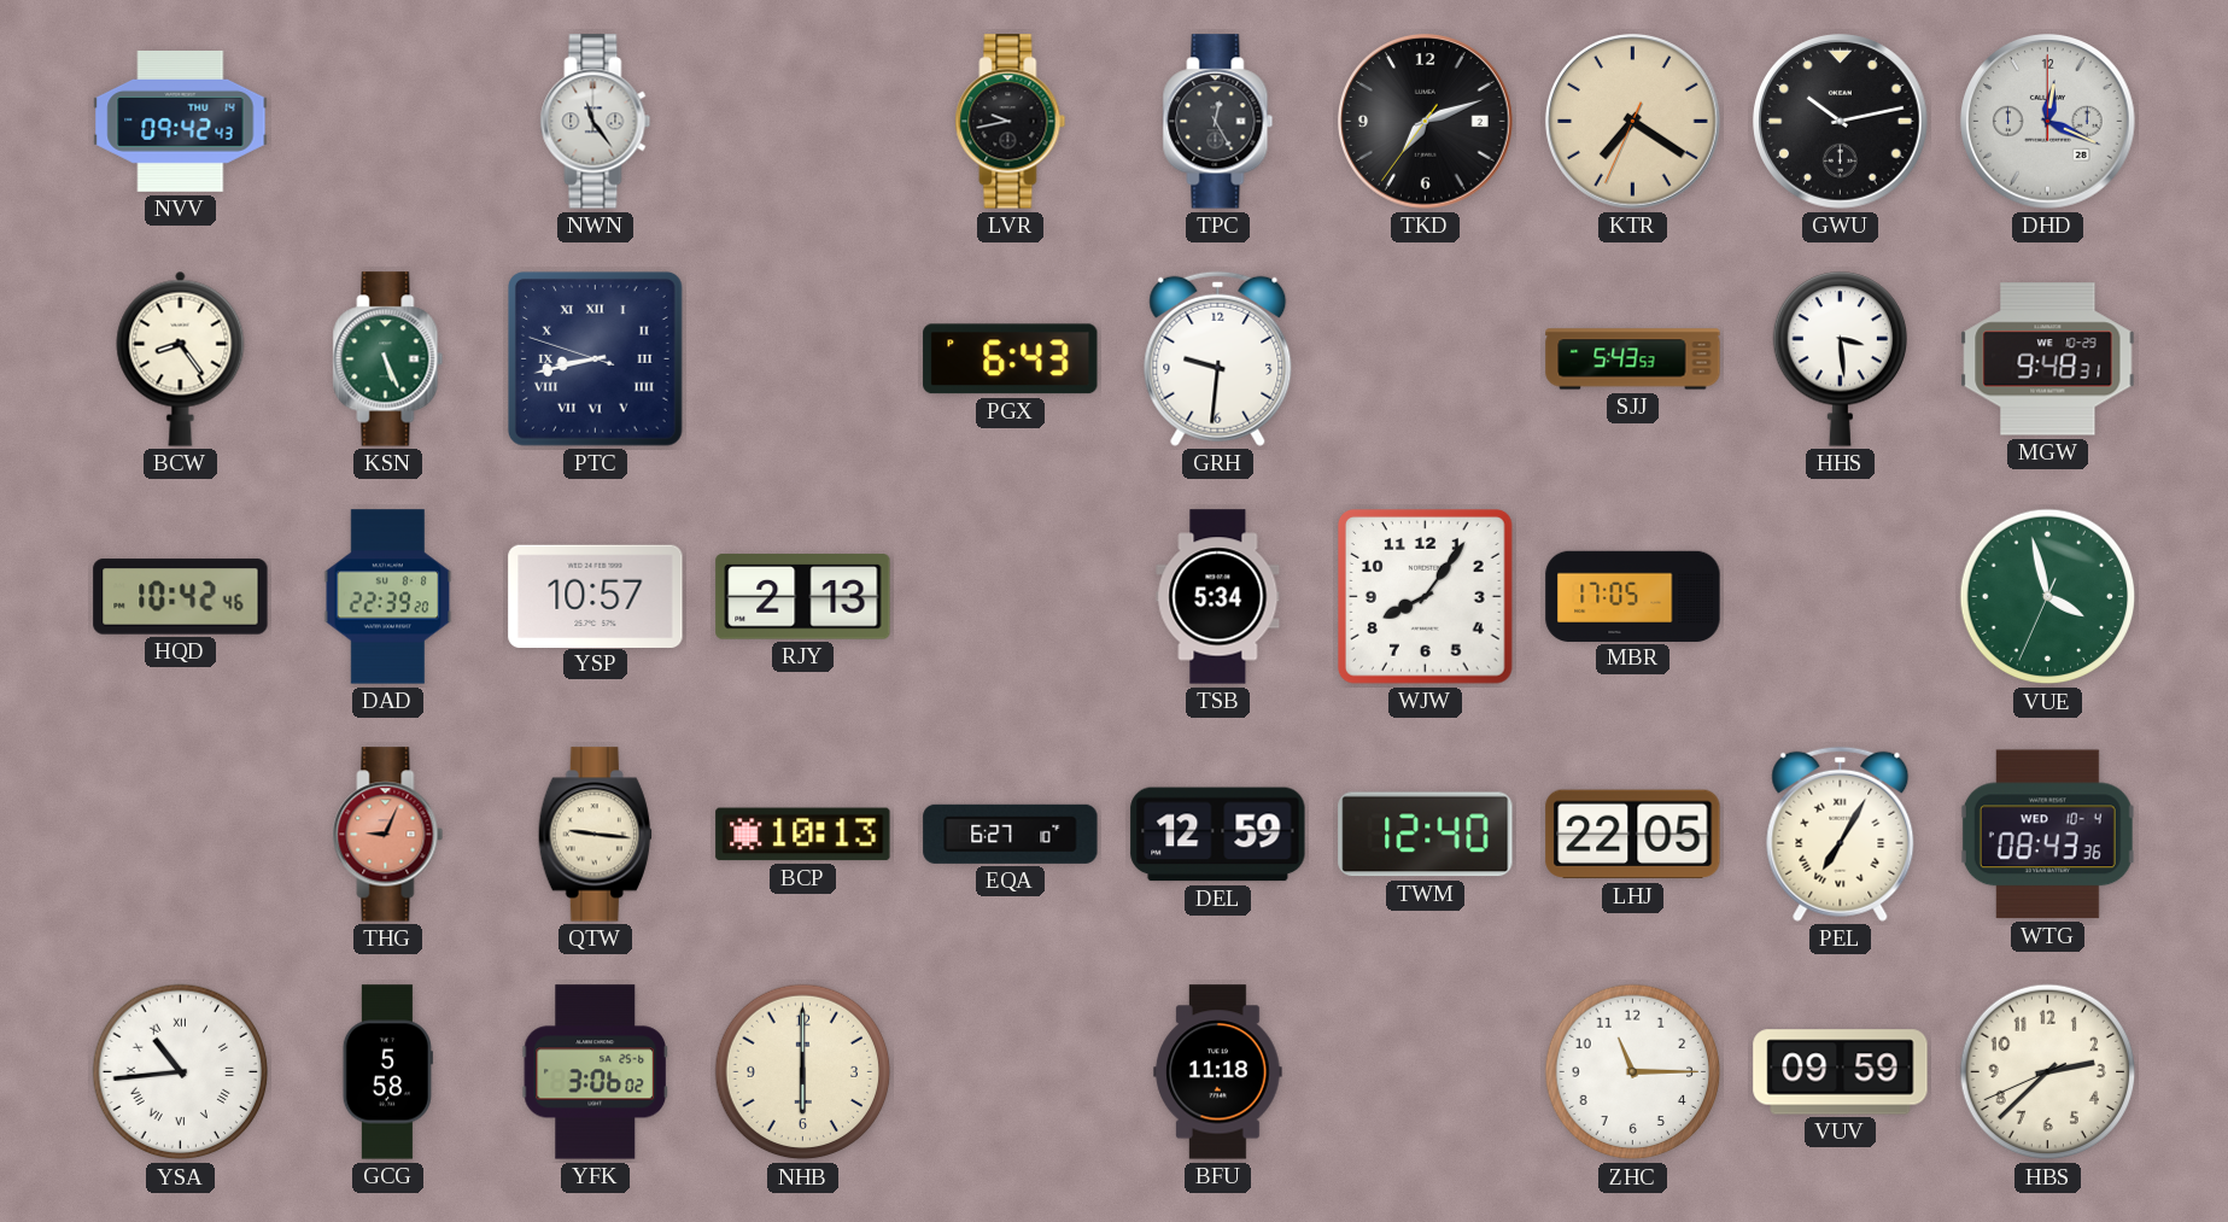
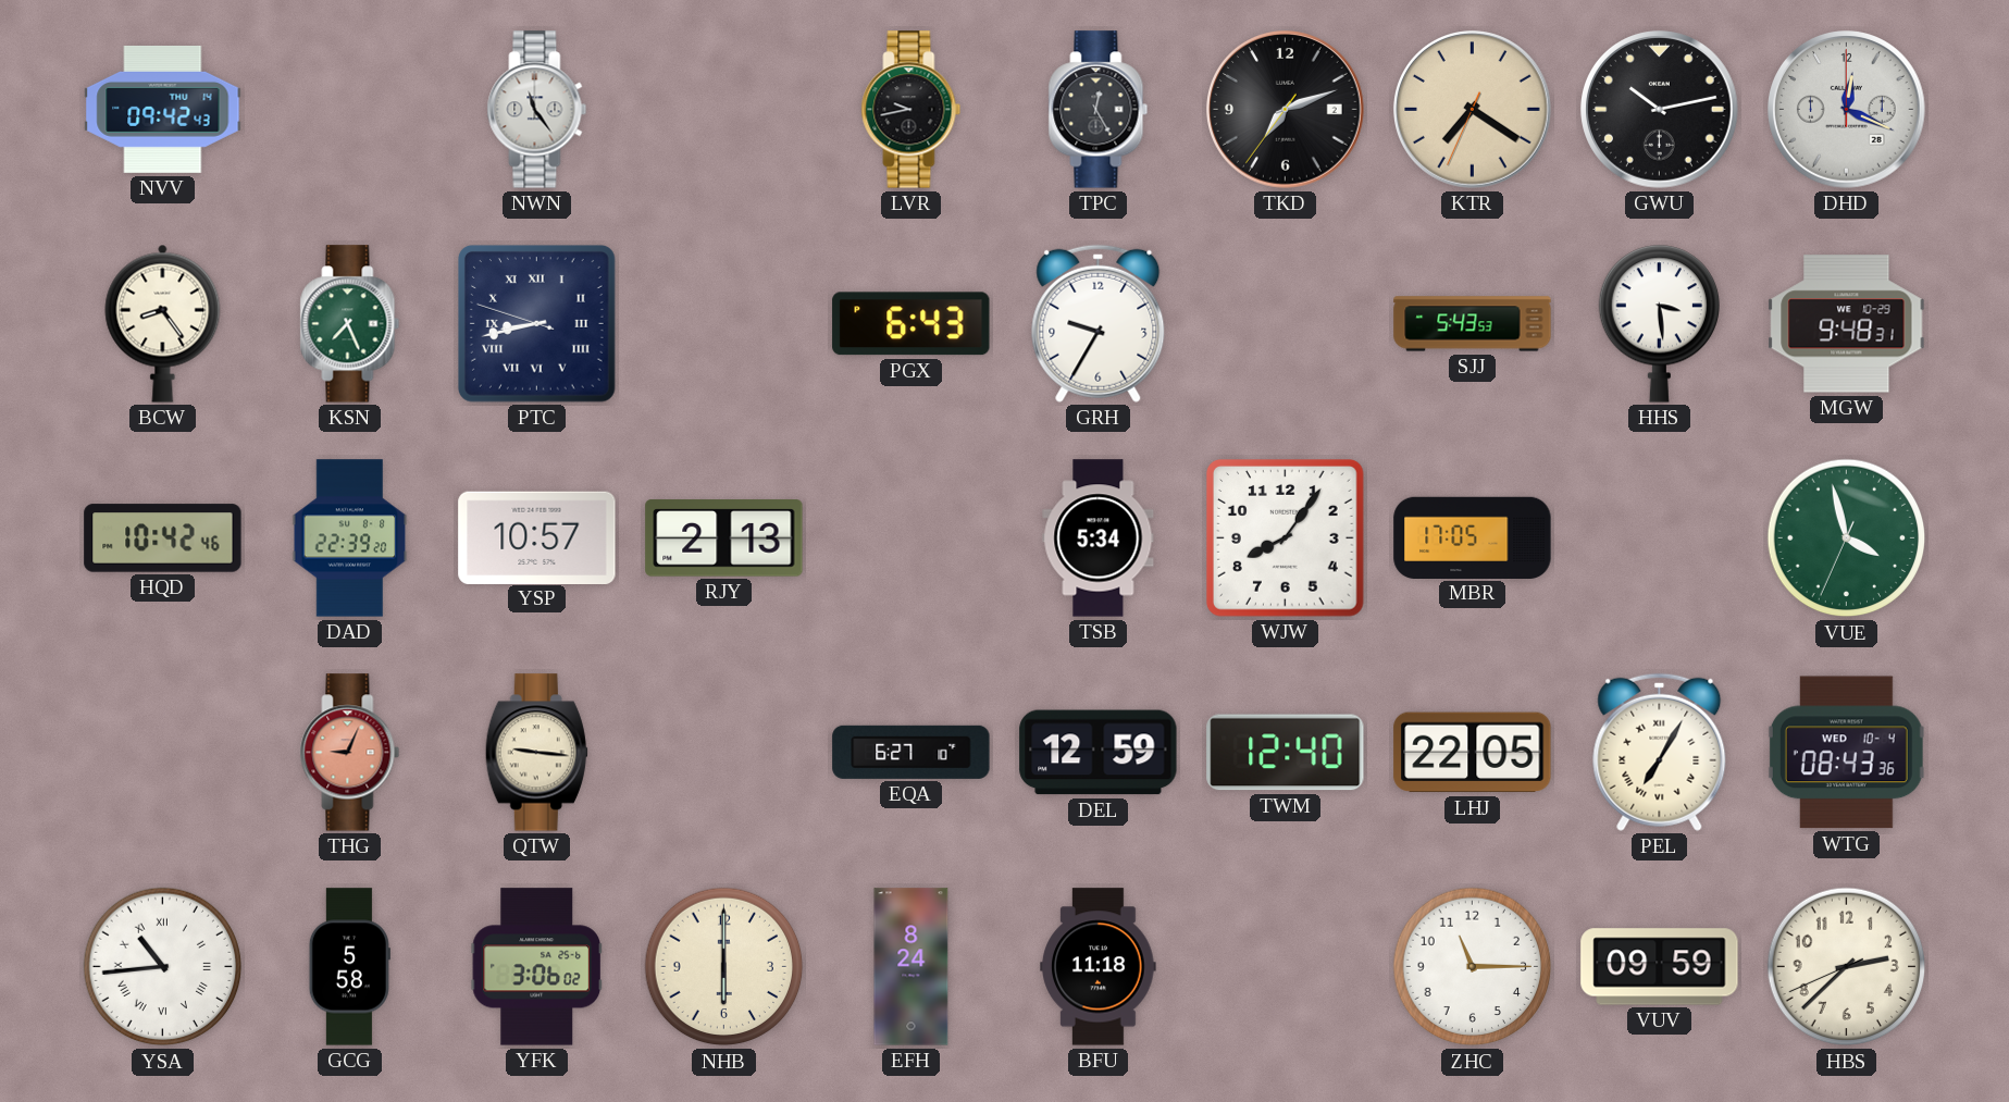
KSN: 5:26 -> 7:26 (350, 324)
GRH: 9:31 -> 9:35 (1099, 323)
BCP: 10:13 -> none (803, 835)
EFH: none -> 8:24 (912, 967)
